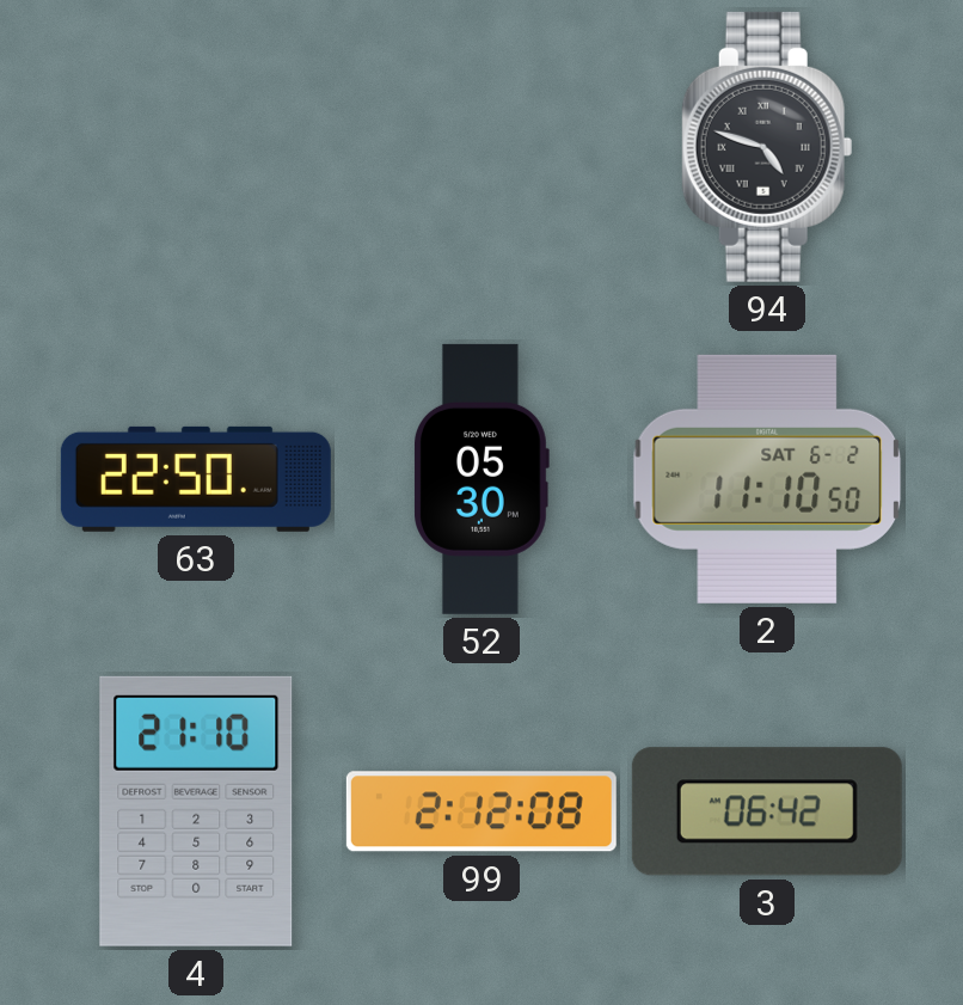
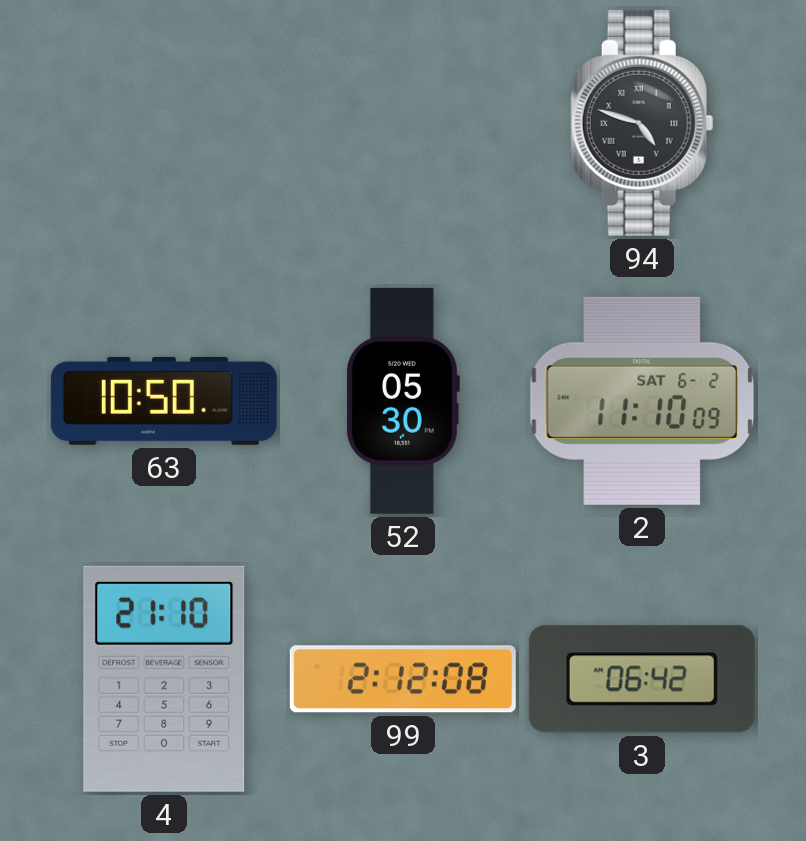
63: 22:50 -> 10:50 (164, 401)
2: 11:10:50 -> 11:10:09 (642, 401)
